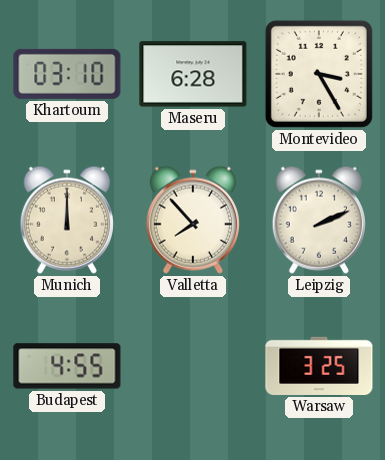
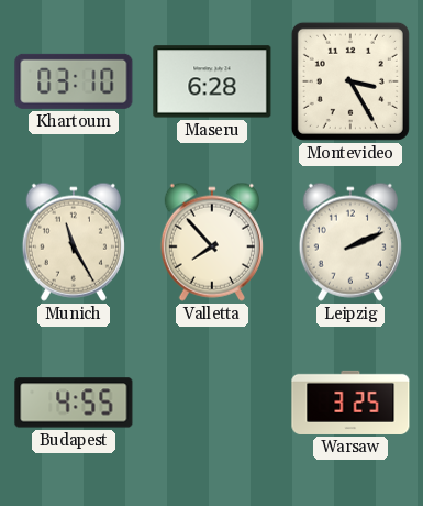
Munich: 12:00 -> 11:25 (74, 242)
